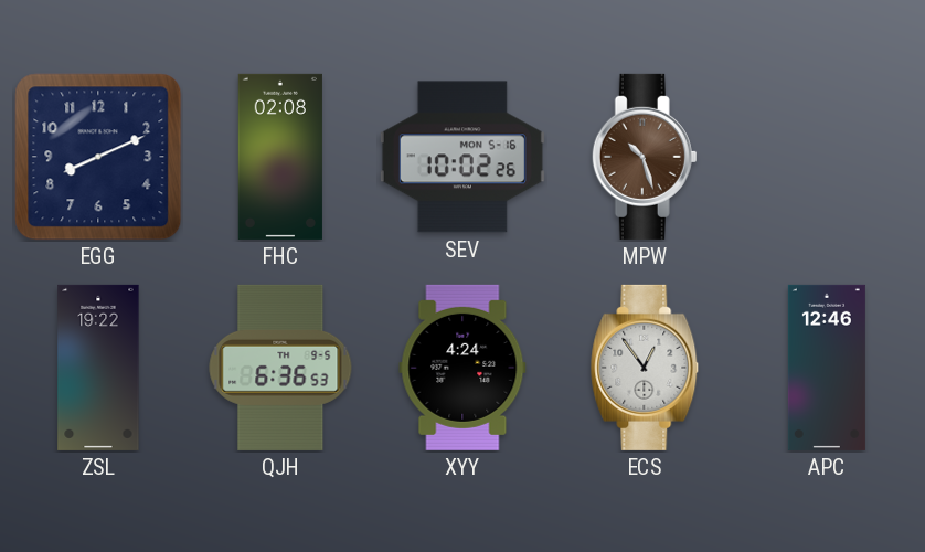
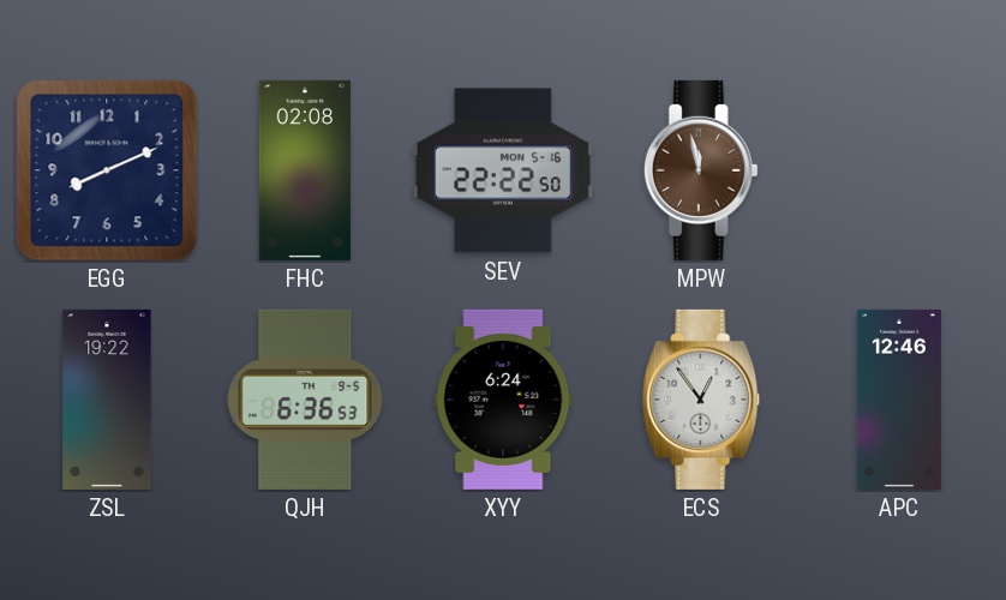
SEV: 10:02 -> 22:22 (503, 170)
MPW: 10:27 -> 11:58 (701, 170)
XYY: 4:24 -> 6:24 (503, 400)
